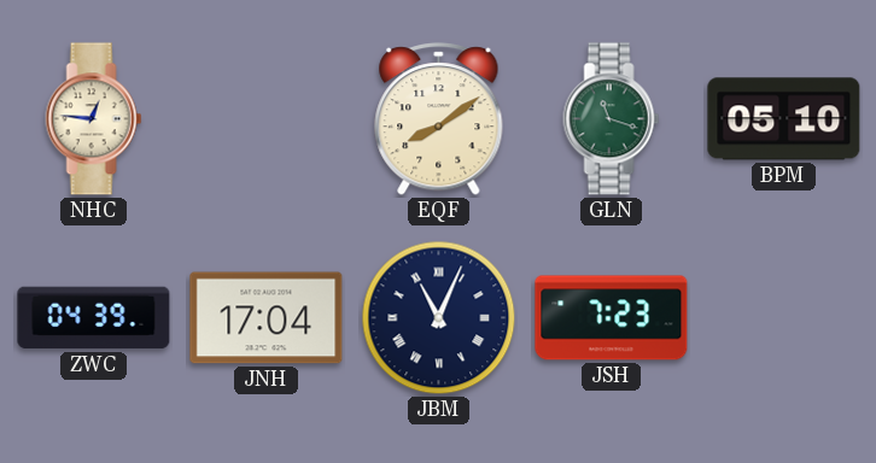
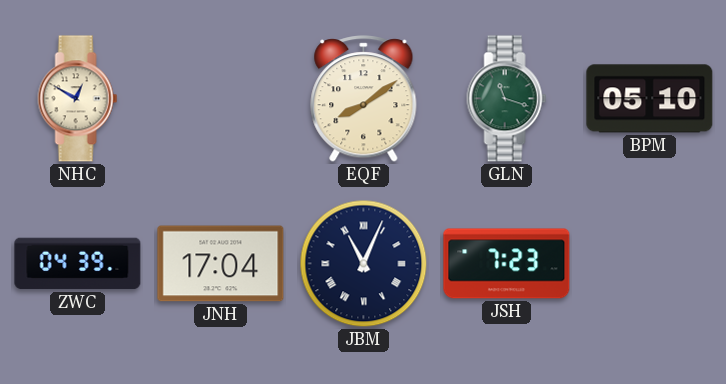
NHC: 12:46 -> 12:50 (78, 99)
